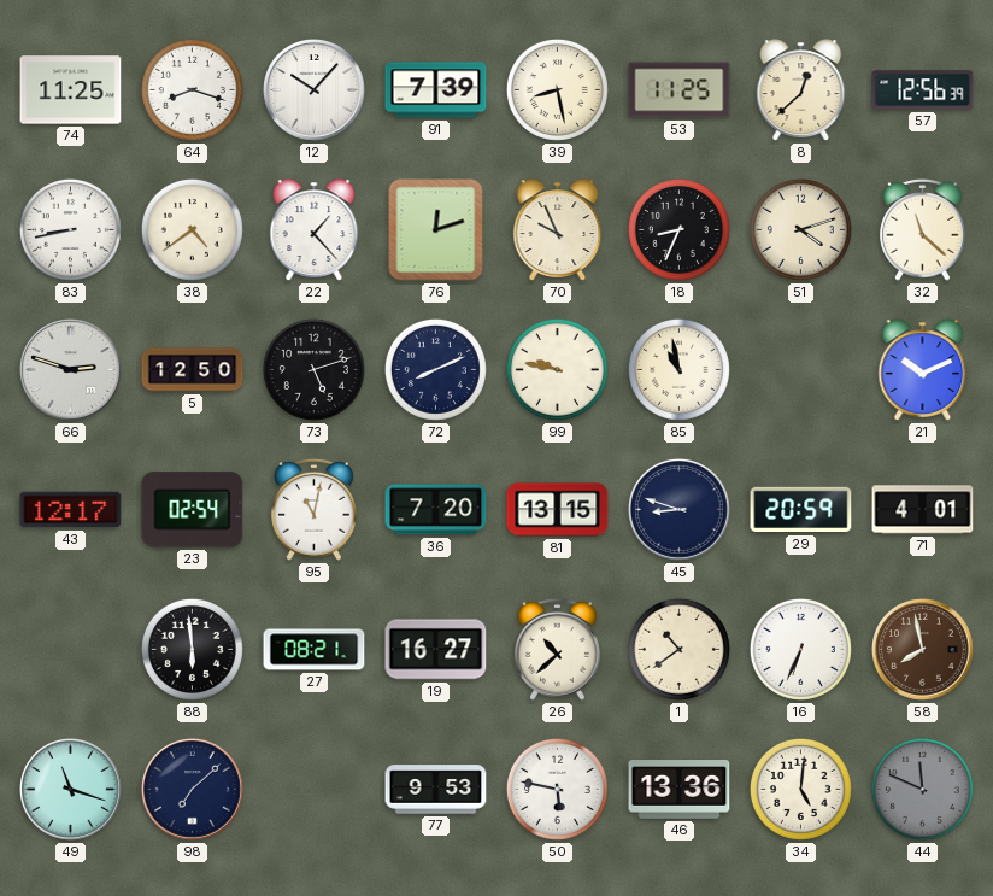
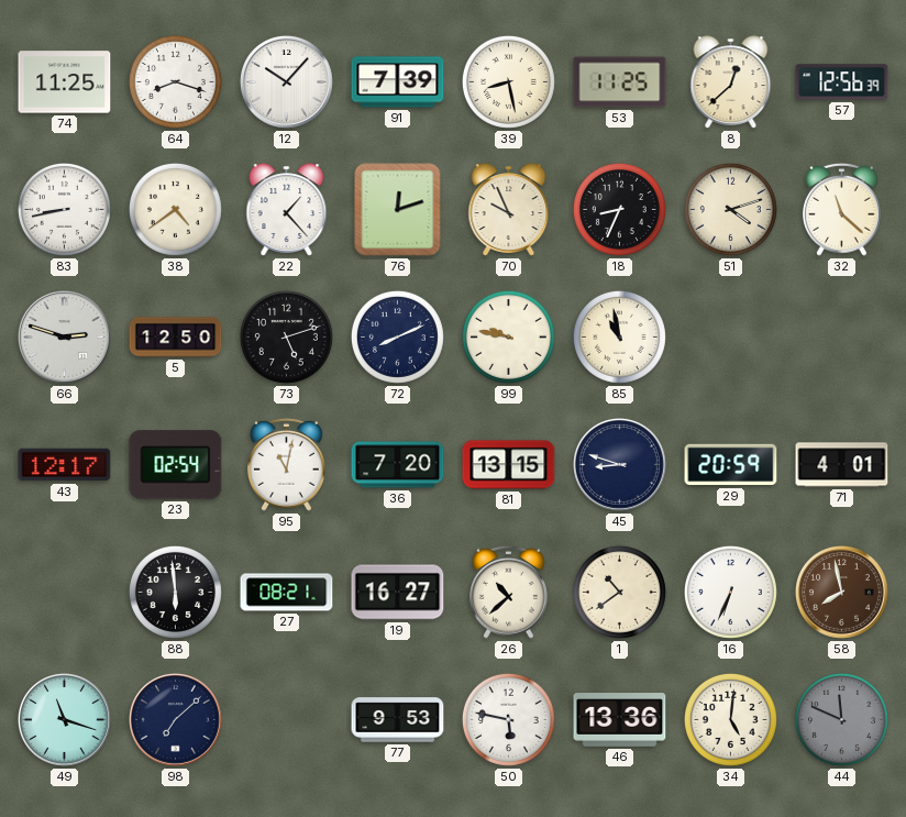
21: 10:11 -> none (923, 370)
